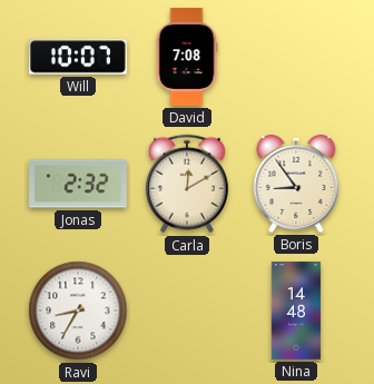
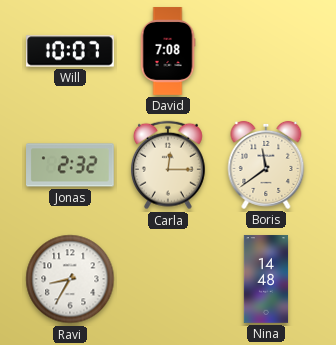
Carla: 12:10 -> 12:15 (168, 165)
Boris: 8:54 -> 11:39 (266, 165)
